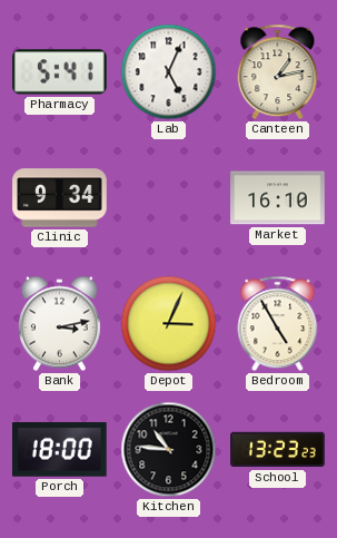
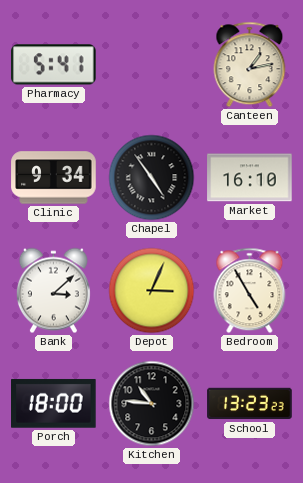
Lab: 5:04 -> none (169, 72)
Chapel: none -> 4:54 (152, 178)
Bank: 3:13 -> 3:08 (53, 291)
